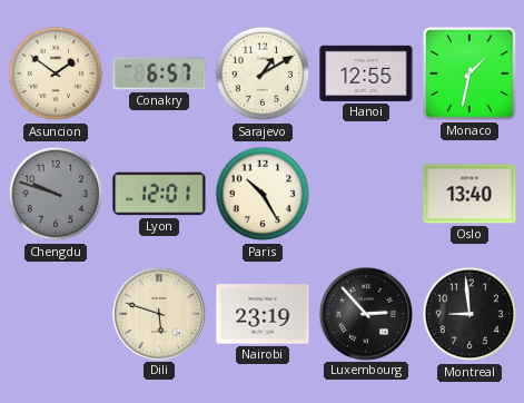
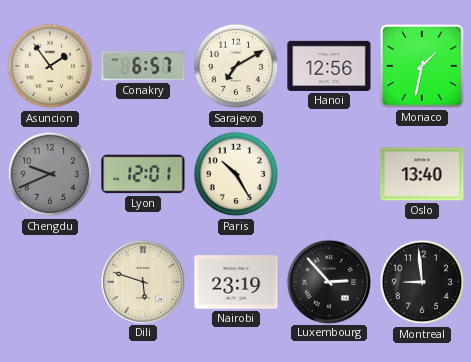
Asuncion: 1:51 -> 1:54 (50, 66)
Sarajevo: 1:10 -> 7:10 (236, 66)
Hanoi: 12:55 -> 12:56 (329, 66)
Chengdu: 9:48 -> 9:41 (50, 174)
